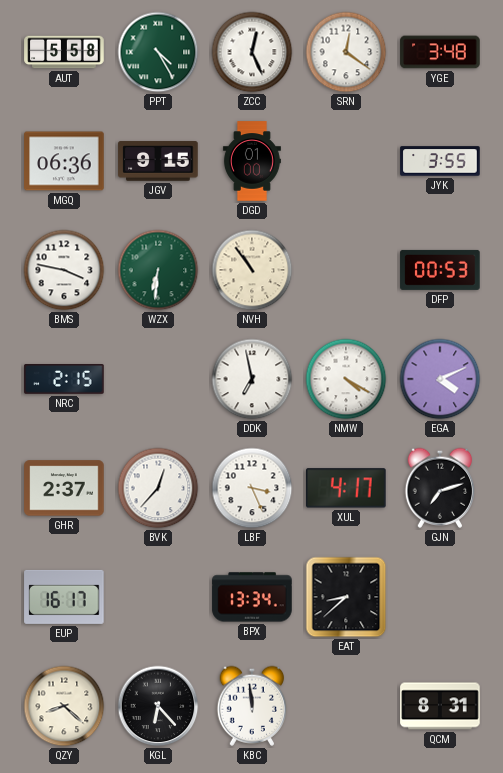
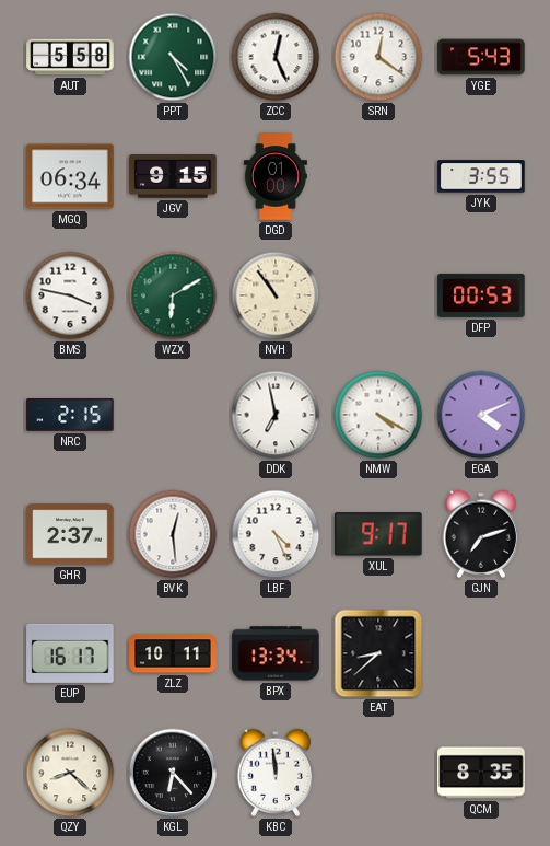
YGE: 3:48 -> 5:43 (481, 57)
MGQ: 06:36 -> 06:34 (70, 176)
WZX: 6:31 -> 6:10 (173, 295)
BVK: 12:37 -> 12:29 (173, 534)
LBF: 3:26 -> 4:26 (276, 534)
XUL: 4:17 -> 9:17 (379, 534)
ZLZ: none -> 10:11 (173, 653)
QCM: 8:31 -> 8:35 (481, 773)
